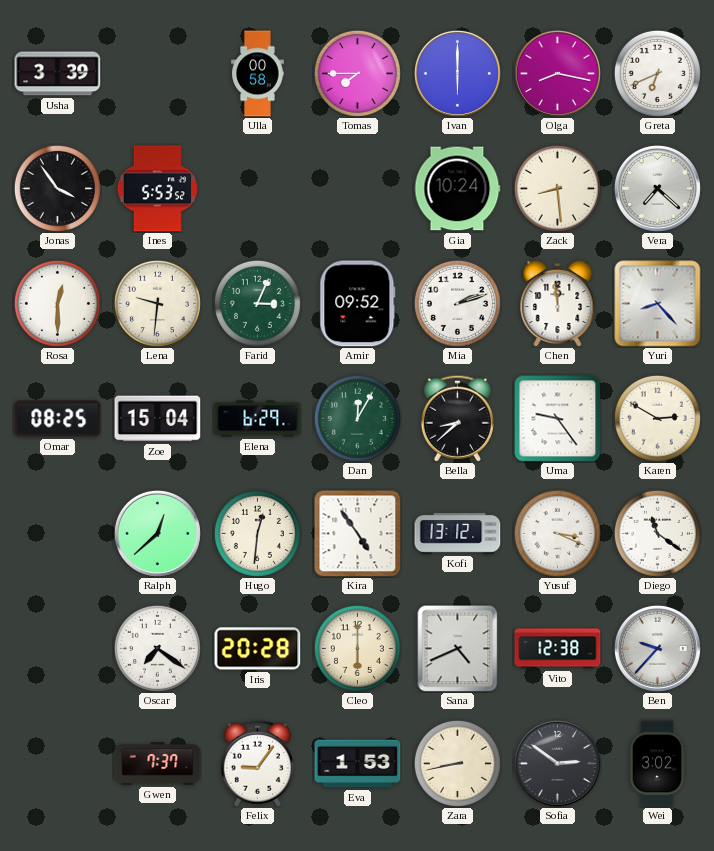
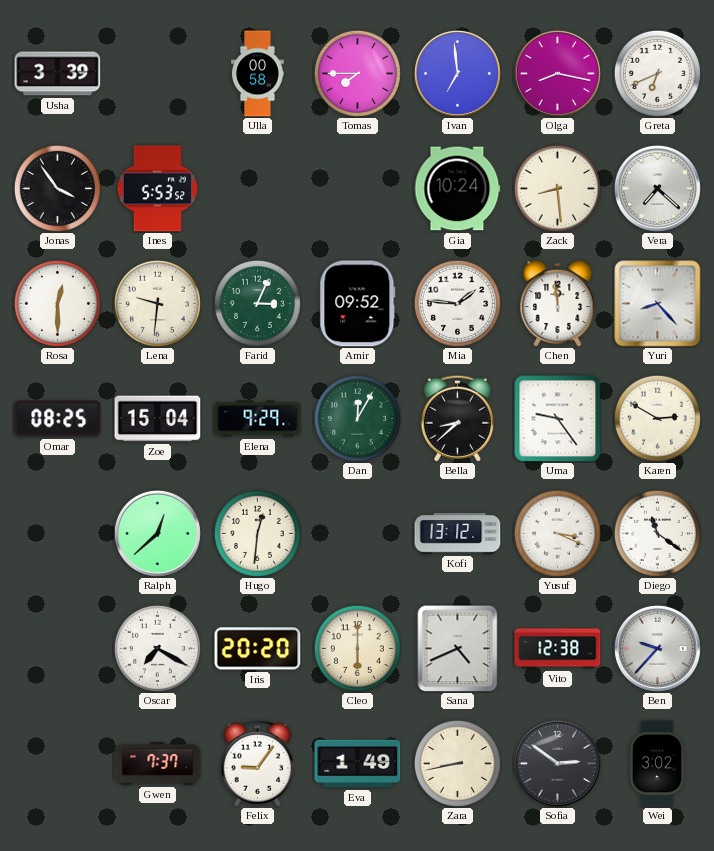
Ivan: 6:00 -> 6:59 (457, 73)
Mia: 2:12 -> 1:46 (457, 303)
Elena: 6:29 -> 9:29 (258, 419)
Kira: 4:54 -> none (358, 534)
Oscar: 7:21 -> 7:20 (157, 648)
Iris: 20:28 -> 20:20 (258, 649)
Eva: 1:53 -> 1:49 (358, 764)
